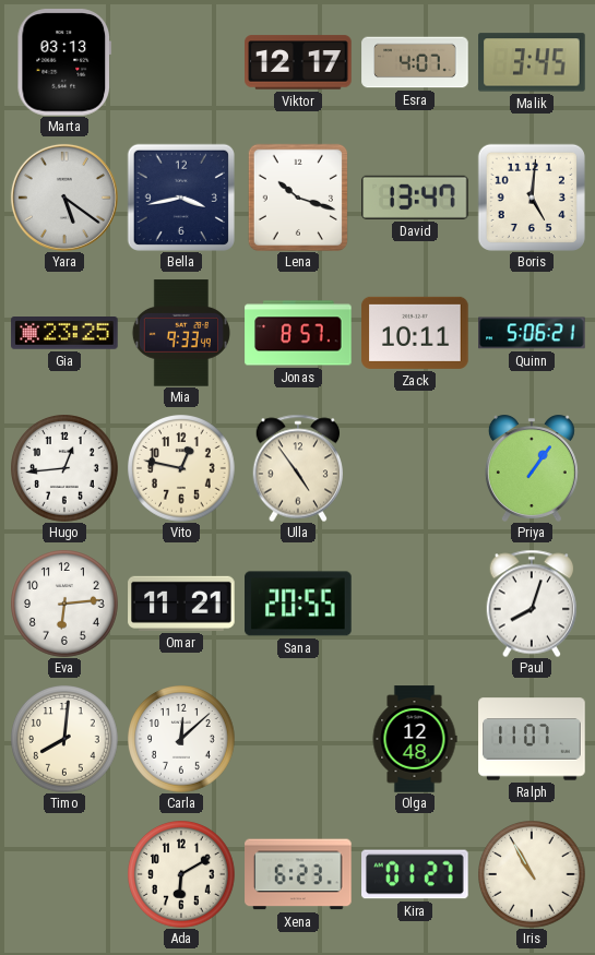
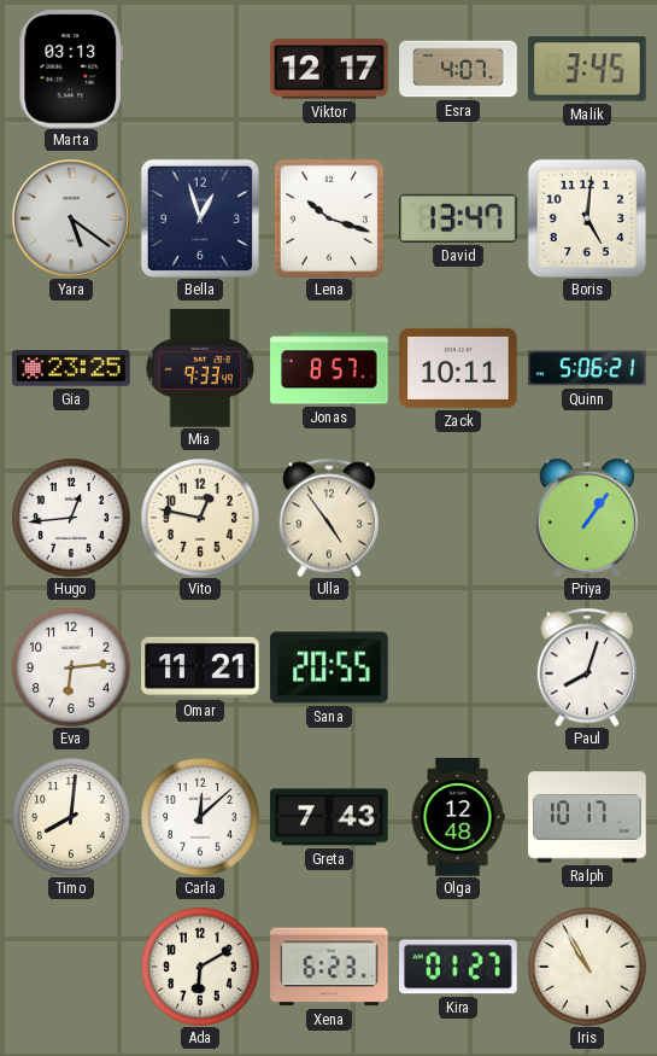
Bella: 3:43 -> 12:57 (200, 218)
Greta: none -> 7:43 (329, 817)
Ralph: 11:07 -> 10:17 (587, 817)
